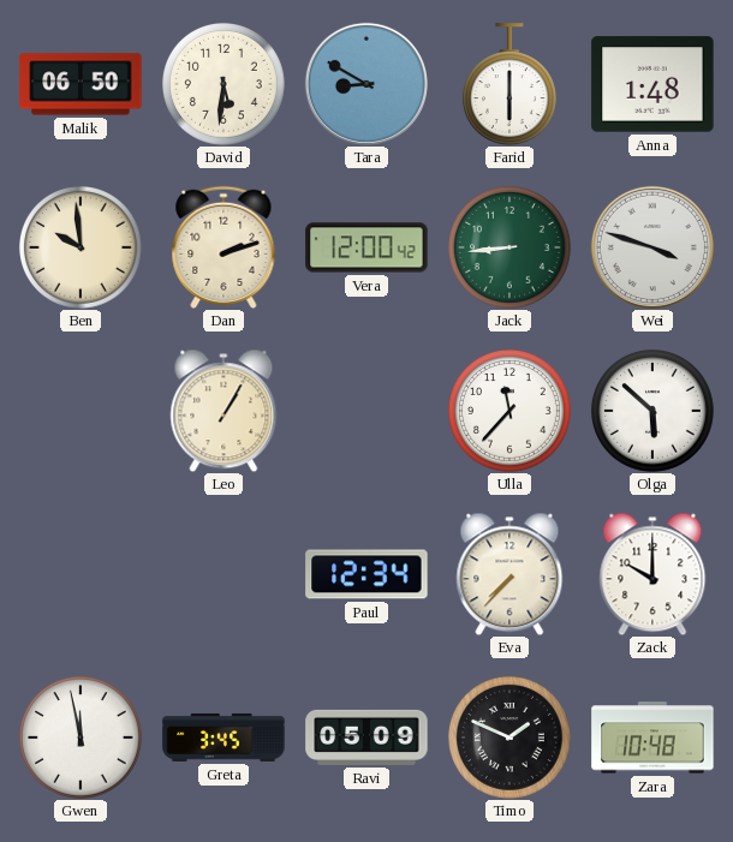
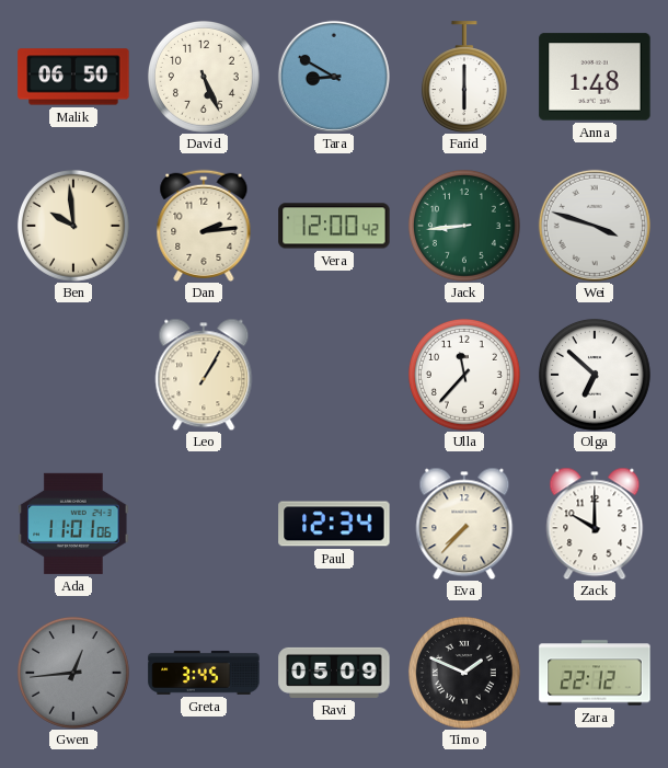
David: 5:31 -> 5:26 (204, 77)
Dan: 2:12 -> 2:14 (204, 226)
Olga: 5:52 -> 6:52 (595, 375)
Ada: none -> 11:01 (73, 524)
Gwen: 11:58 -> 12:44 (73, 673)
Gwen dial: white -> grey (73, 673)
Zara: 10:48 -> 22:12 (595, 673)
